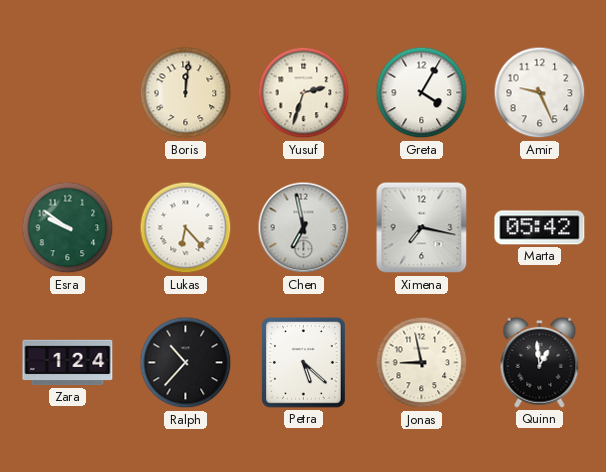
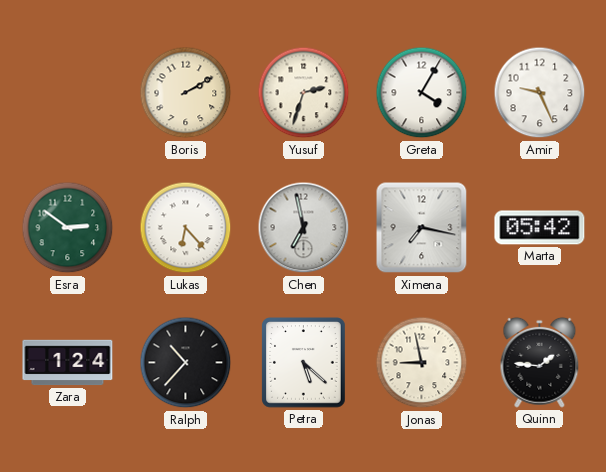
Boris: 12:01 -> 2:10 (186, 93)
Esra: 9:51 -> 2:51 (68, 228)
Quinn: 12:59 -> 1:46 (540, 362)
